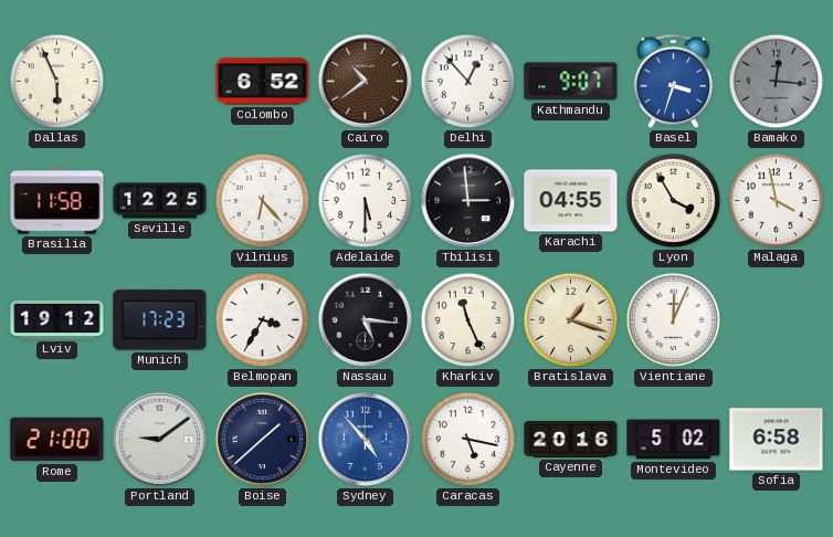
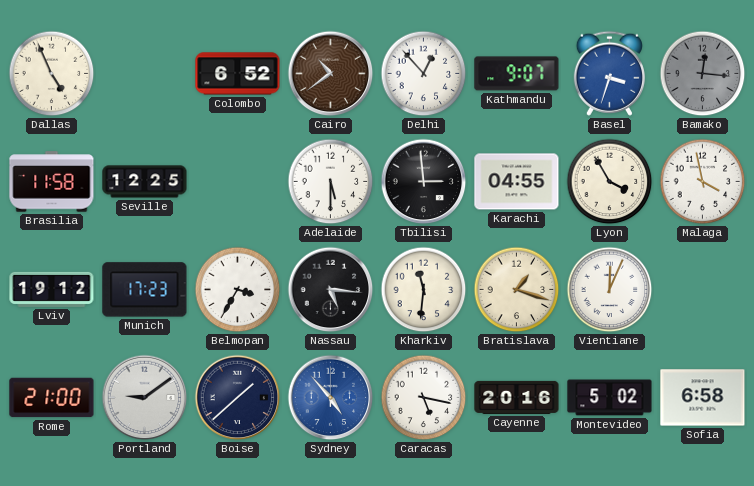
Dallas: 5:56 -> 4:56 (52, 74)
Vilnius: 6:23 -> none (263, 201)
Kharkiv: 11:26 -> 11:31 (424, 290)
